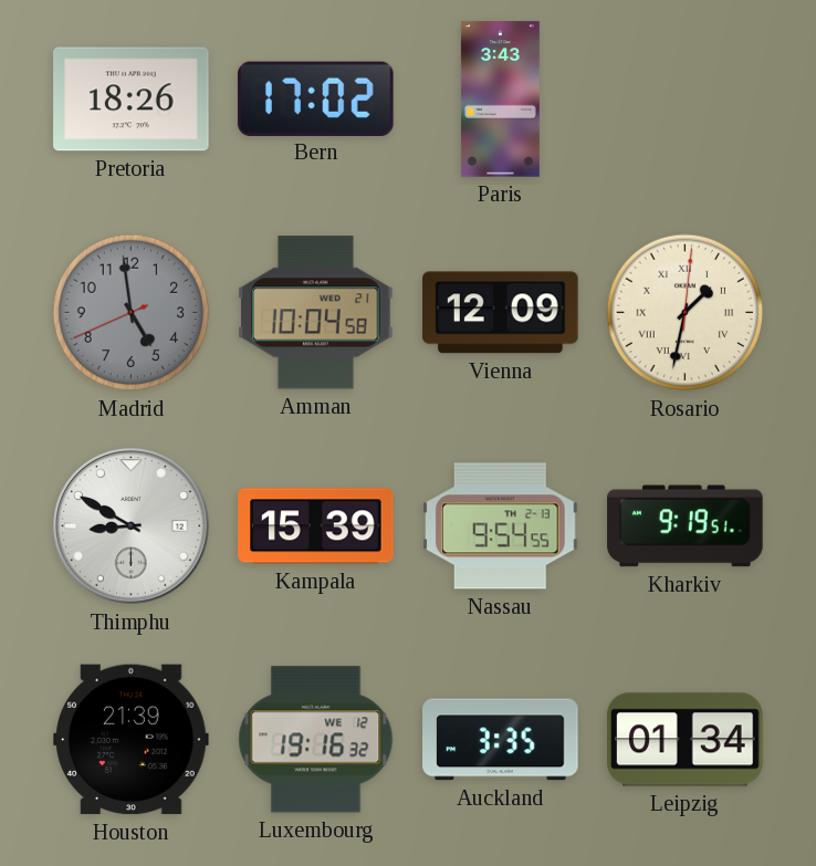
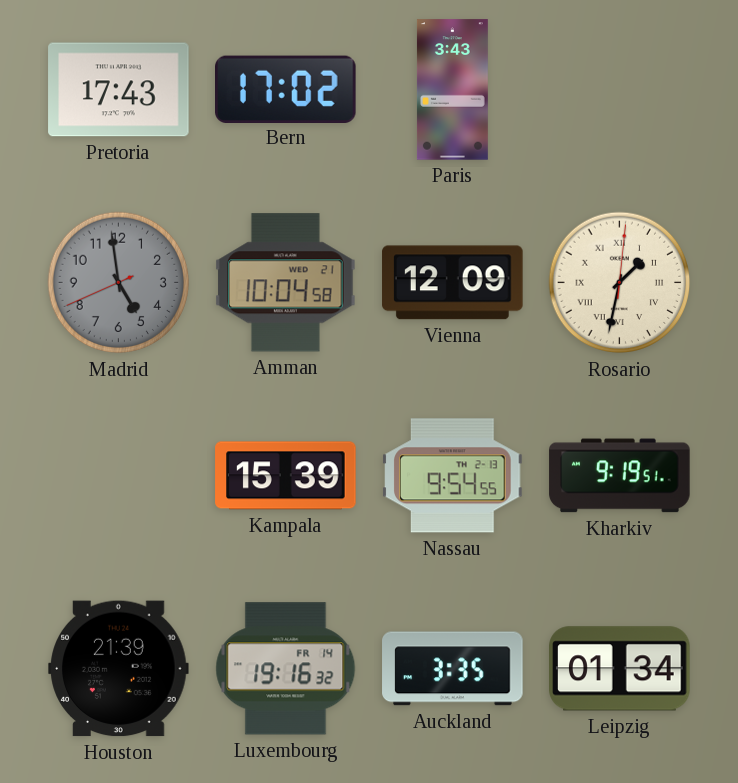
Pretoria: 18:26 -> 17:43 (119, 90)
Thimphu: 8:50 -> none (132, 526)
Luxembourg date: WE 12 -> FR 14 (286, 669)
